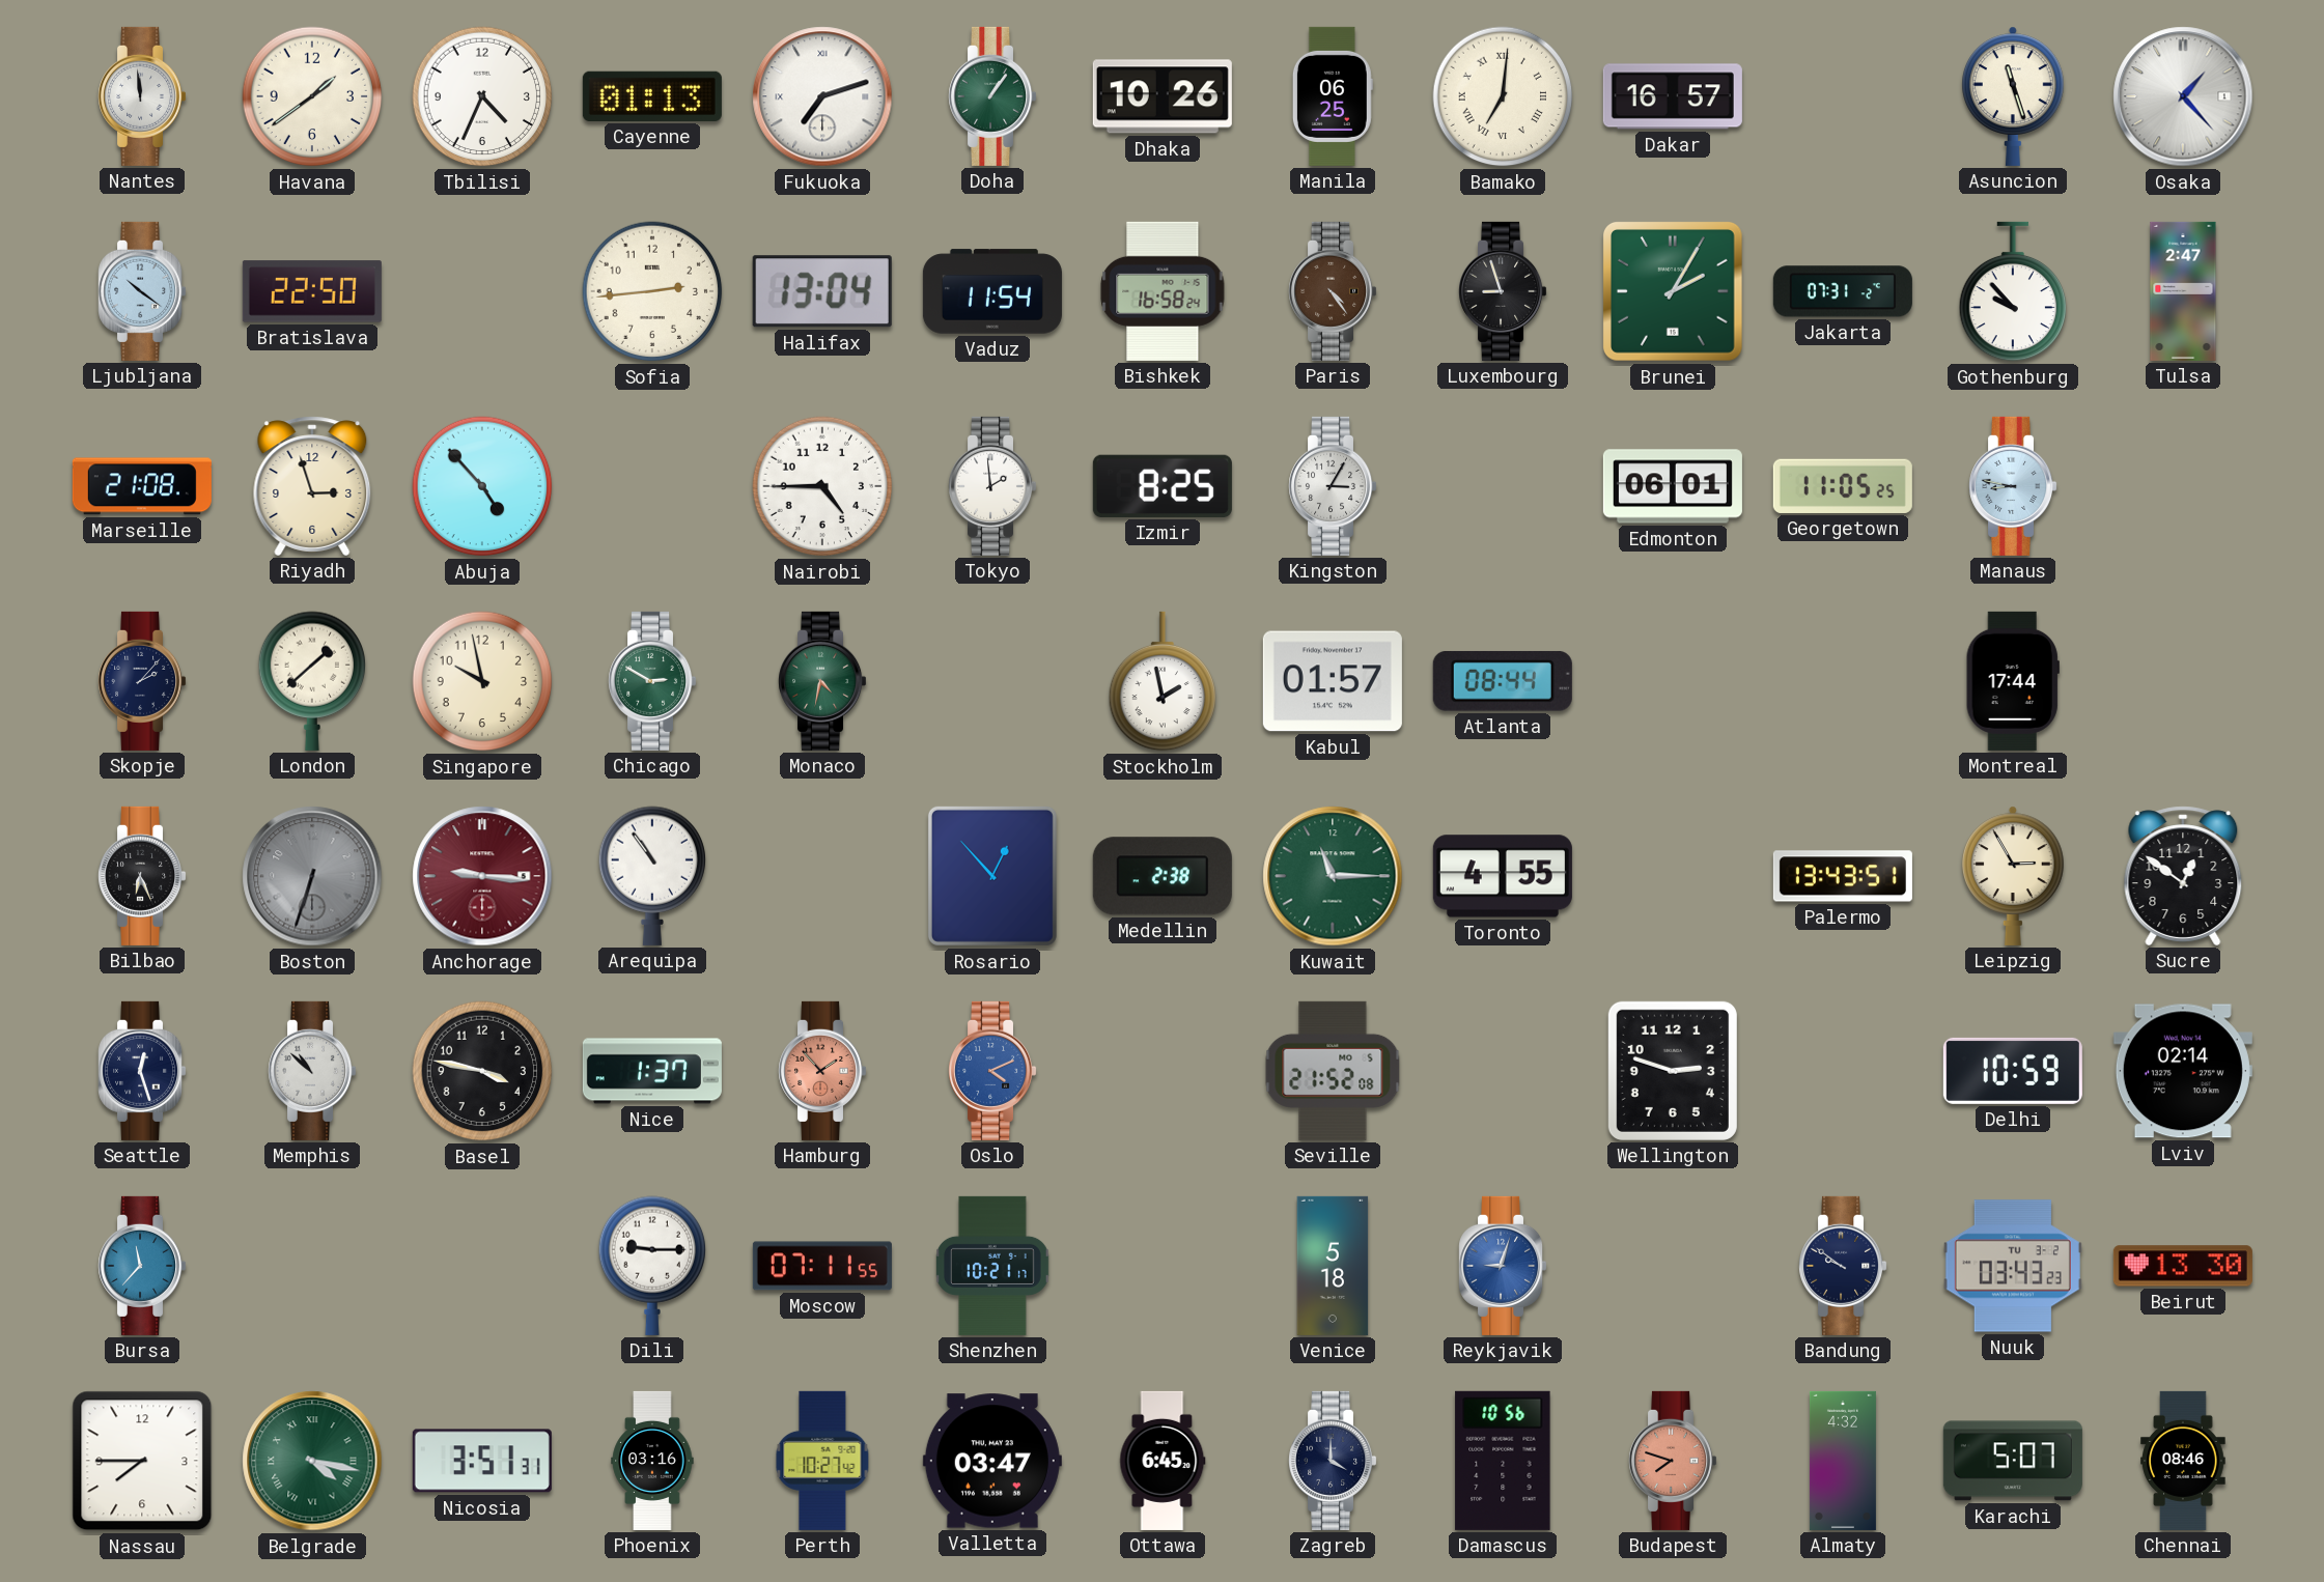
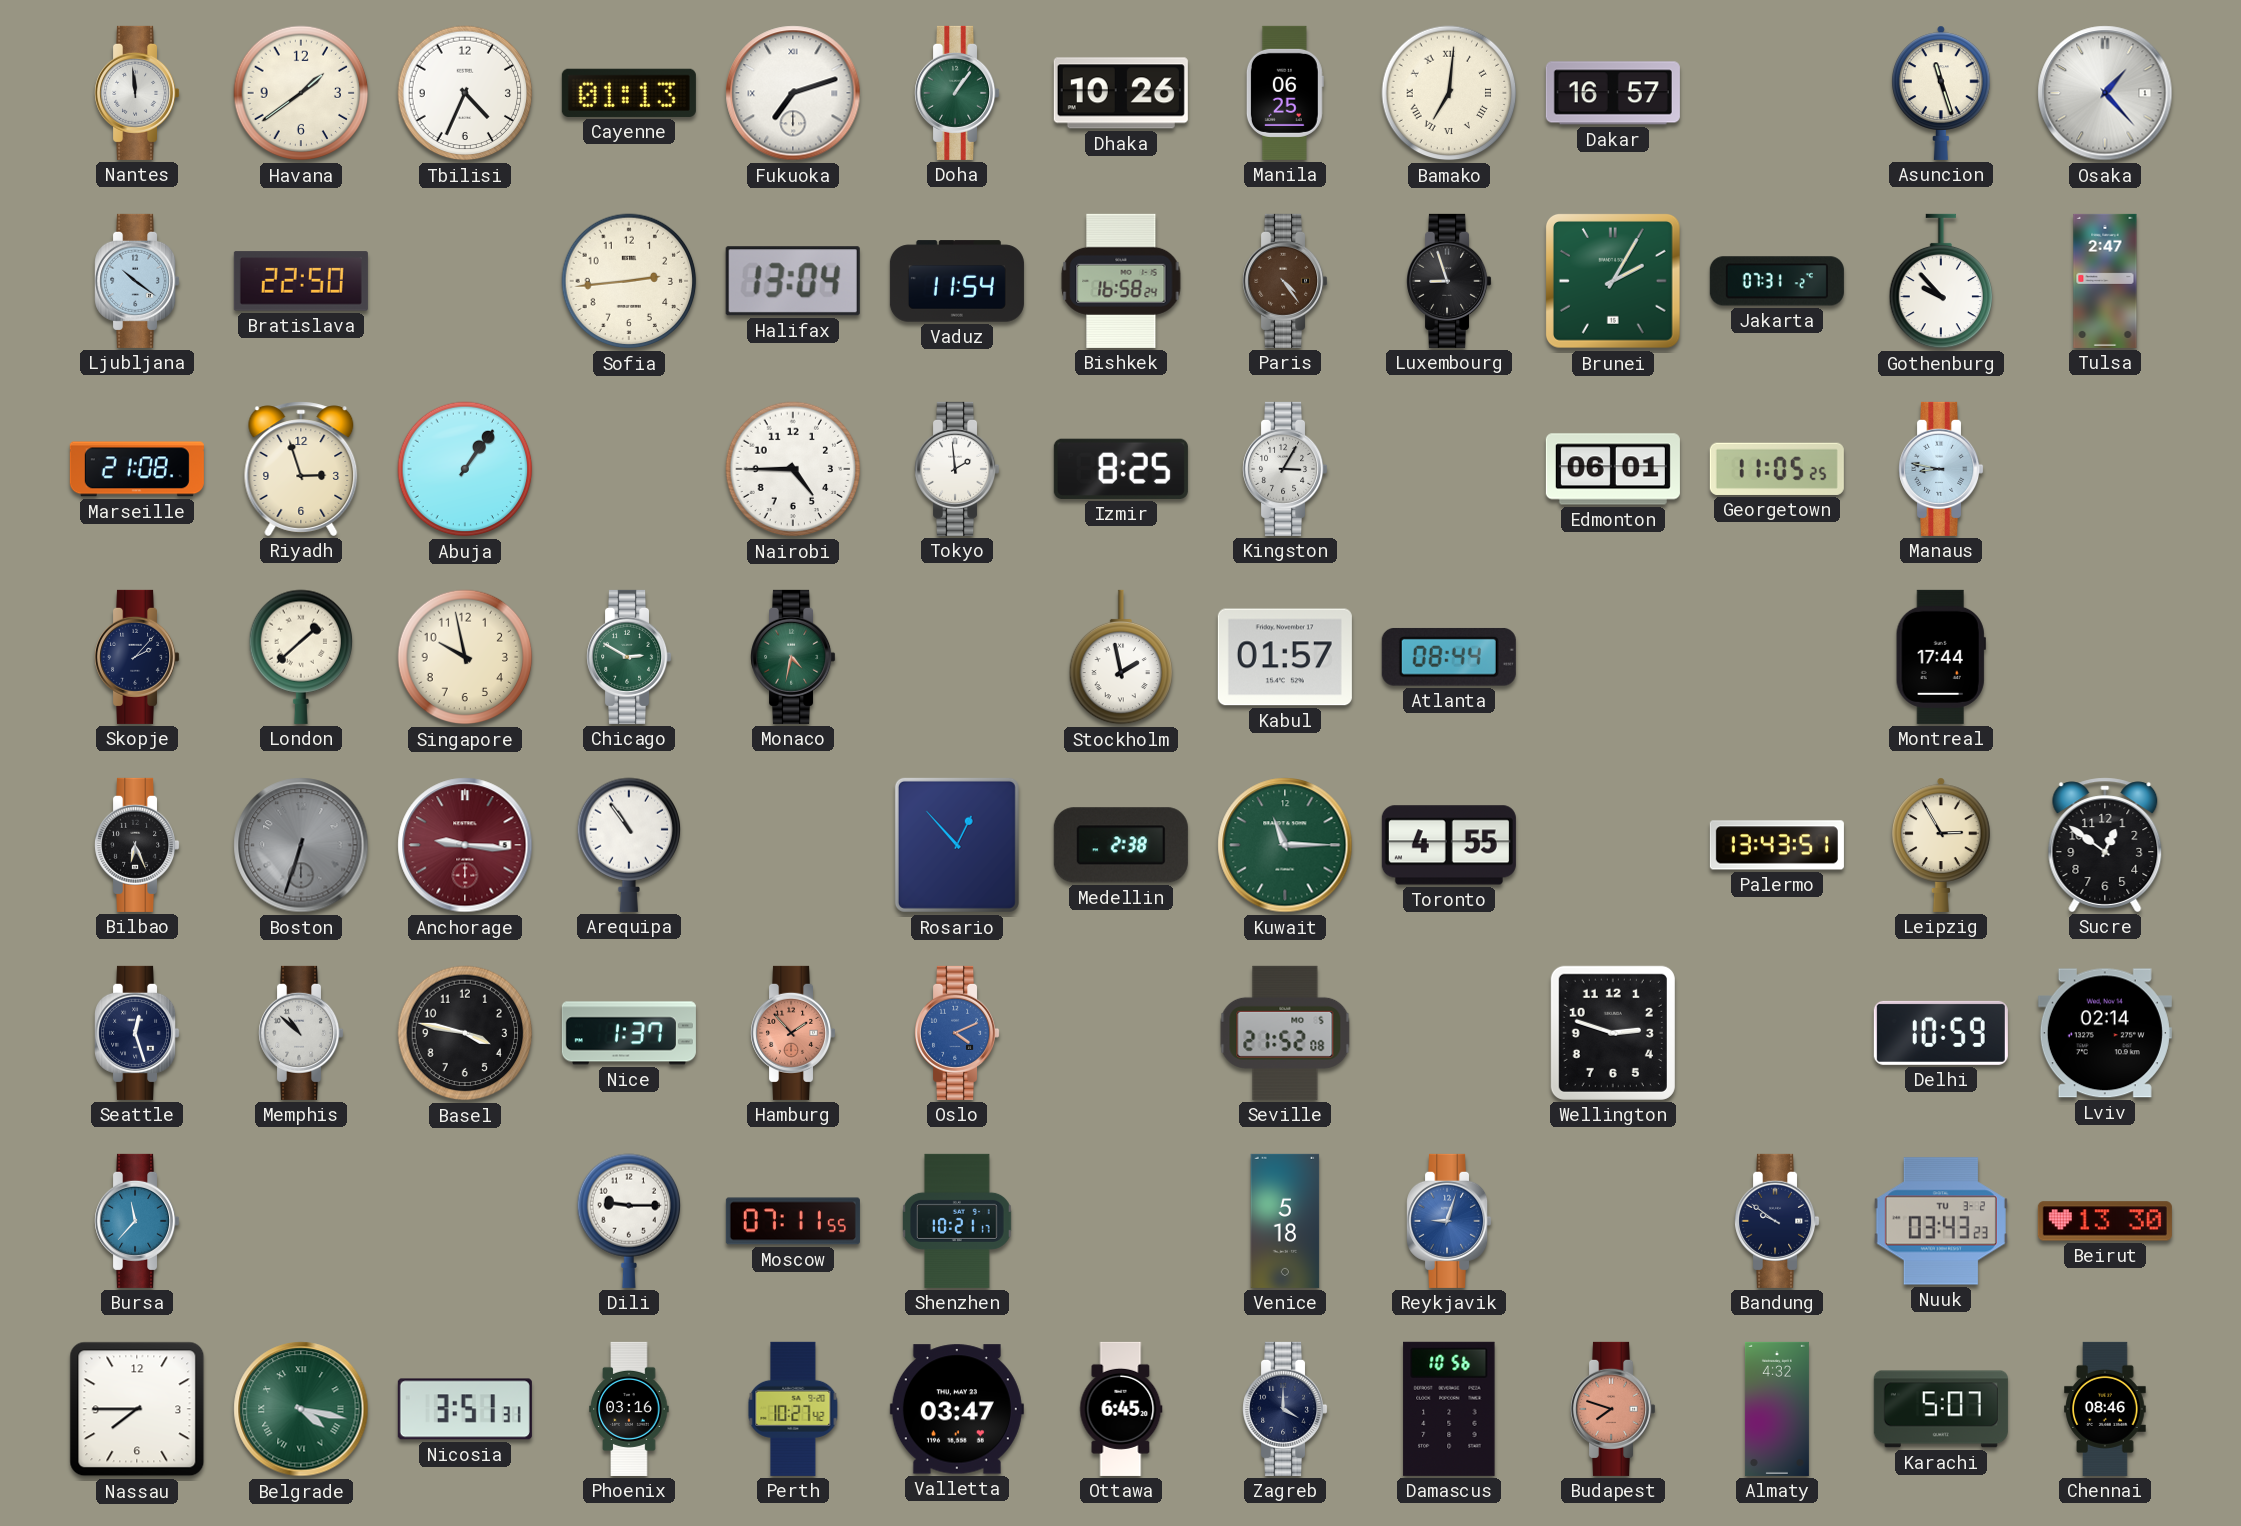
Abuja: 4:53 -> 1:06 (465, 469)
